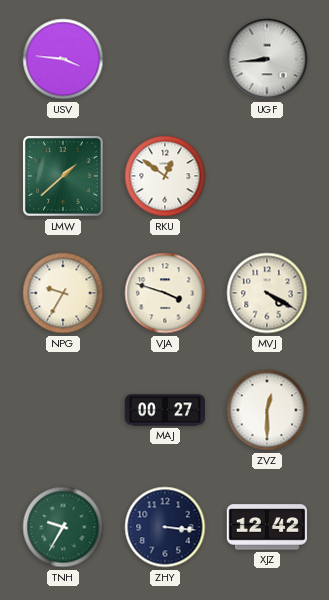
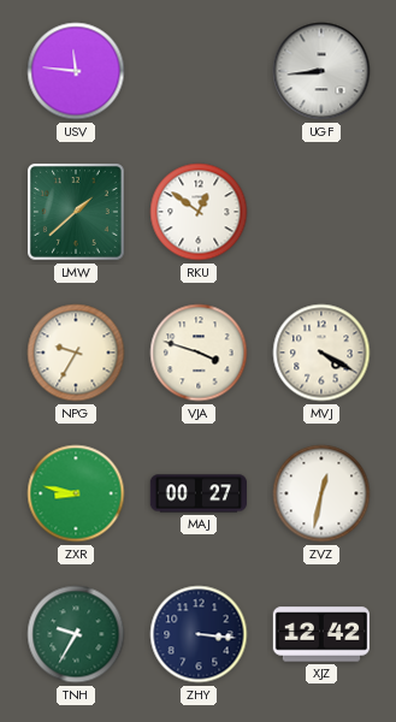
USV: 3:46 -> 11:46 (76, 71)
ZXR: none -> 8:47 (76, 493)
ZVZ: 12:30 -> 12:32 (321, 493)
